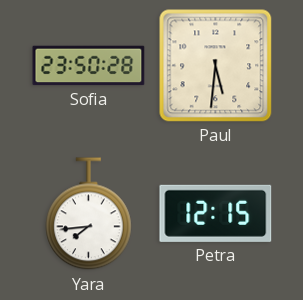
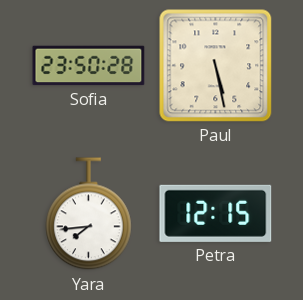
Paul: 5:31 -> 5:28 (216, 66)
